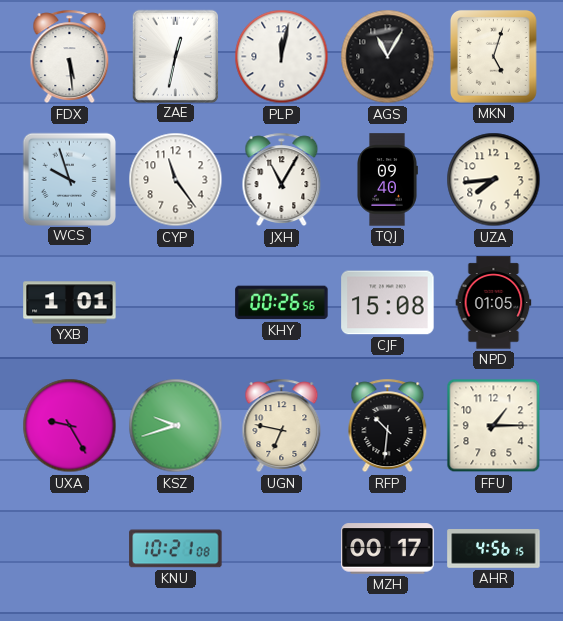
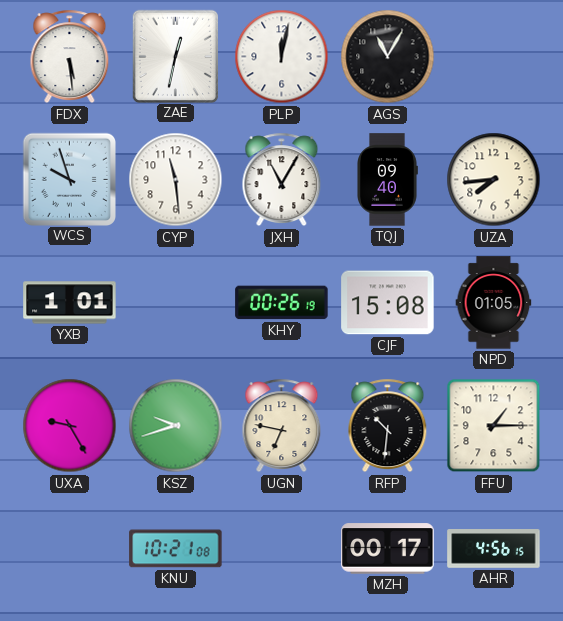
MKN: 5:03 -> none (493, 56)
CYP: 11:24 -> 11:29 (176, 180)
KHY: 00:26:56 -> 00:26:19 (282, 303)
